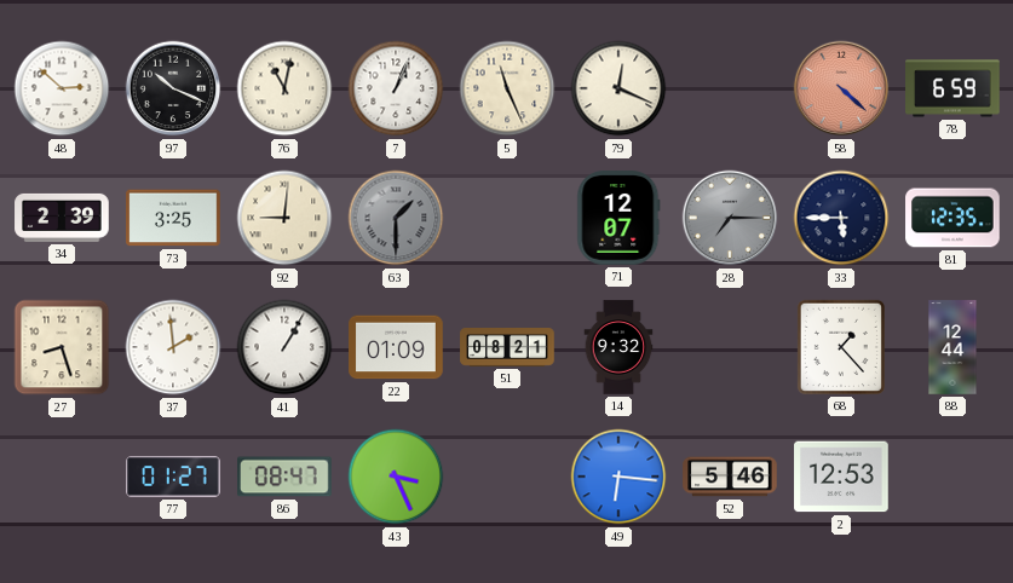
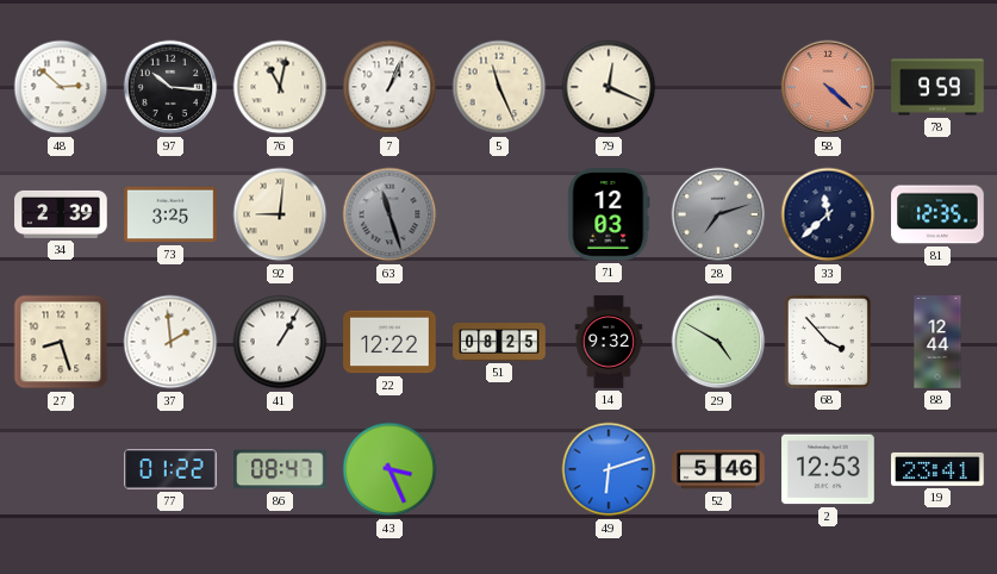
97: 10:19 -> 10:16 (170, 87)
78: 6:59 -> 9:59 (937, 87)
63: 1:30 -> 11:27 (390, 214)
71: 12:07 -> 12:03 (609, 214)
28: 7:15 -> 7:12 (718, 214)
33: 5:45 -> 11:38 (828, 214)
22: 01:09 -> 12:22 (390, 342)
51: 08:21 -> 08:25 (499, 343)
29: none -> 4:50 (718, 342)
68: 1:23 -> 3:53 (828, 342)
77: 01:27 -> 01:22 (170, 469)
49: 6:16 -> 6:12 (609, 469)
19: none -> 23:41 (937, 469)
